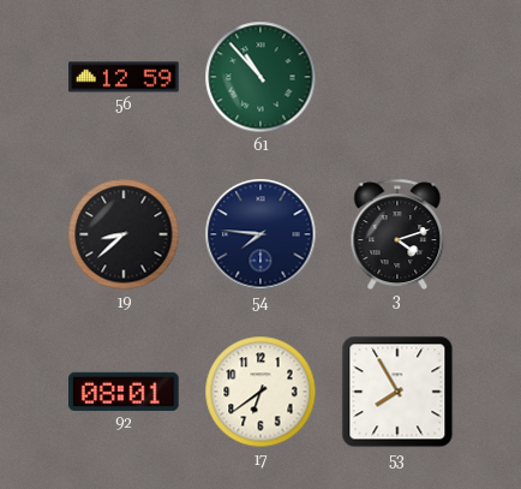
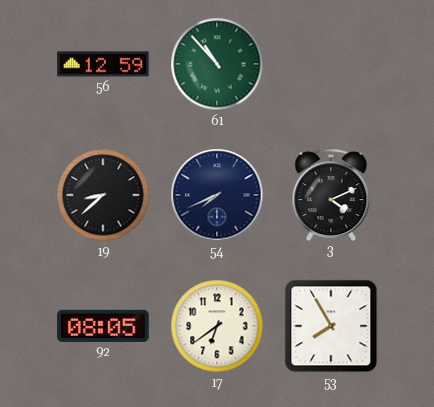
54: 7:46 -> 7:41 (217, 195)
3: 4:12 -> 4:11 (331, 194)
92: 08:01 -> 08:05 (103, 326)
